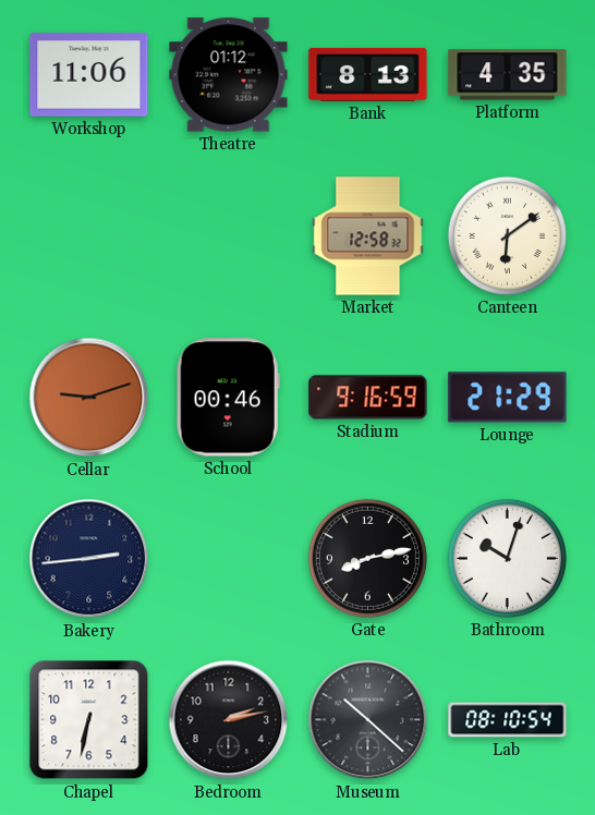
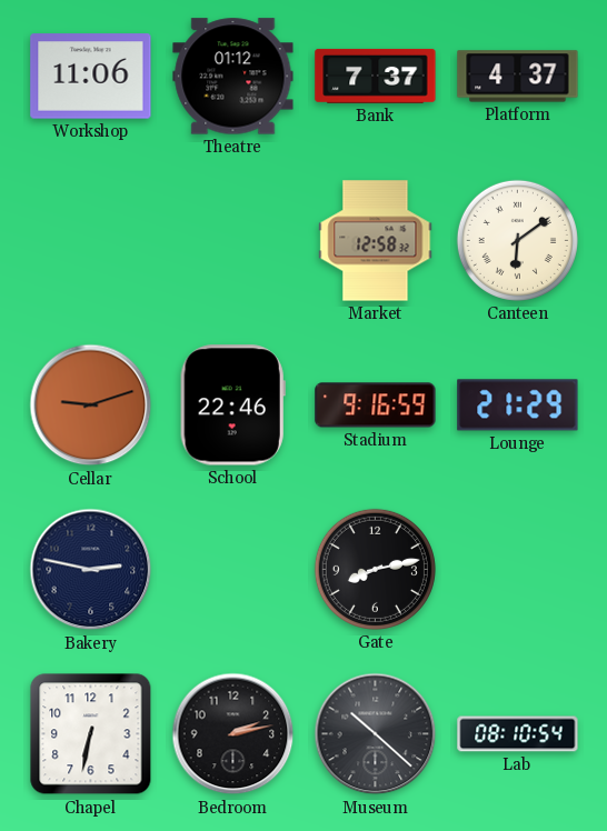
Bank: 8:13 -> 7:37 (376, 76)
Platform: 4:35 -> 4:37 (518, 77)
School: 00:46 -> 22:46 (232, 406)
Bakery: 2:44 -> 2:47 (91, 570)
Bathroom: 10:03 -> none (507, 558)
